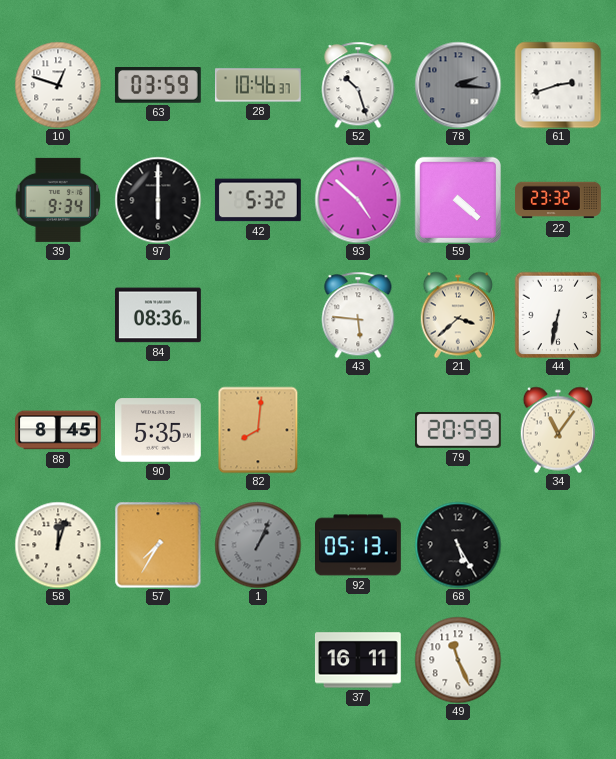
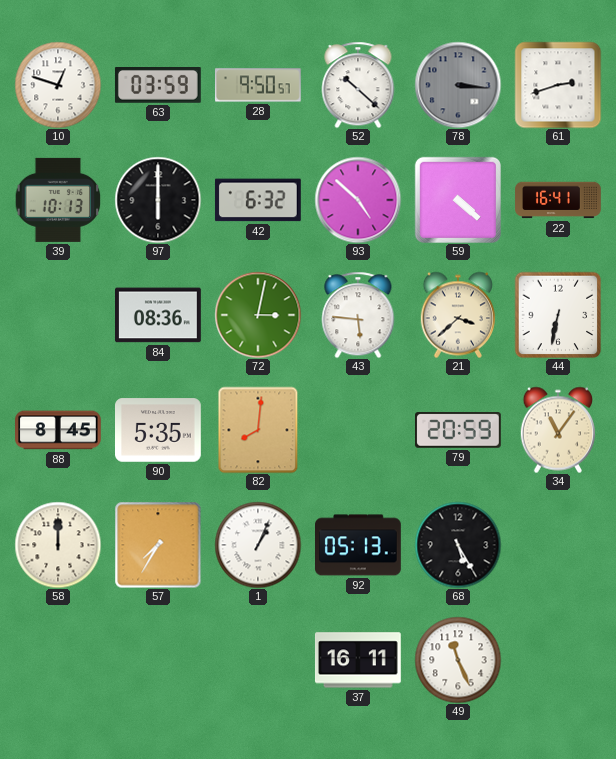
28: 10:46 -> 9:50 (259, 85)
52: 10:27 -> 10:22 (358, 85)
78: 2:16 -> 3:16 (458, 85)
39: 9:34 -> 10:13 (58, 200)
42: 5:32 -> 6:32 (258, 200)
22: 23:32 -> 16:41 (558, 200)
72: none -> 3:02 (258, 315)
58: 12:03 -> 12:00 (58, 545)
1 dial: grey -> white (258, 545)
